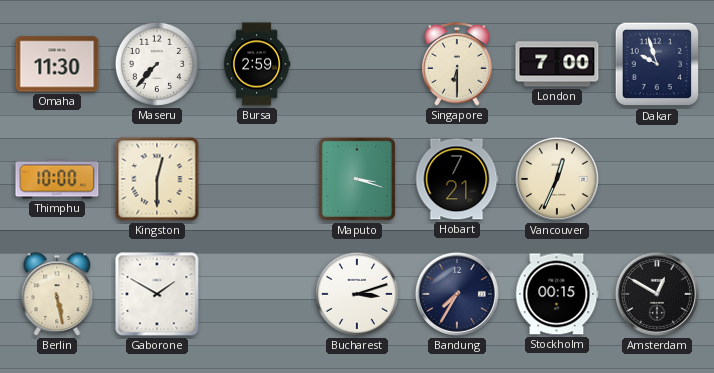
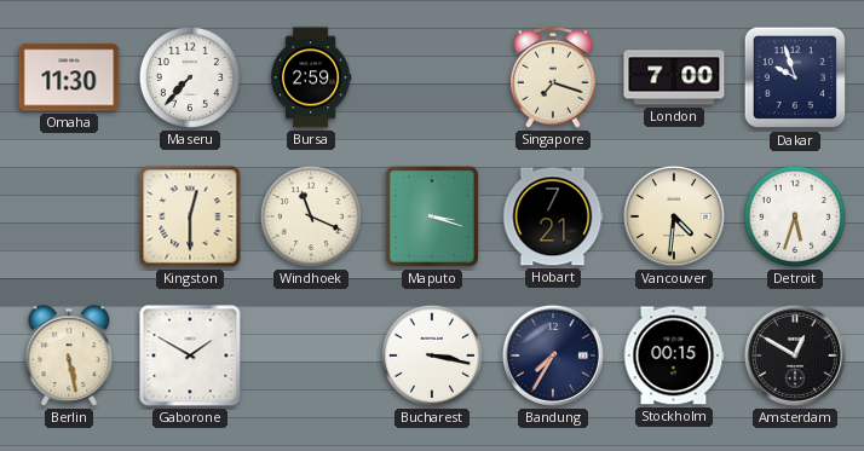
Singapore: 6:30 -> 7:18 (553, 77)
Thimphu: 10:00 -> none (57, 179)
Windhoek: none -> 11:19 (311, 216)
Vancouver: 12:34 -> 4:31 (674, 216)
Detroit: none -> 5:33 (795, 216)
Bucharest: 3:12 -> 3:17 (432, 355)
